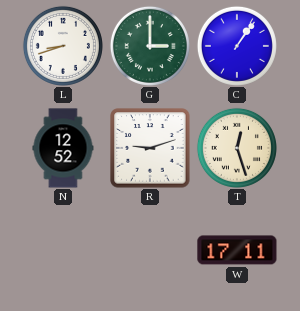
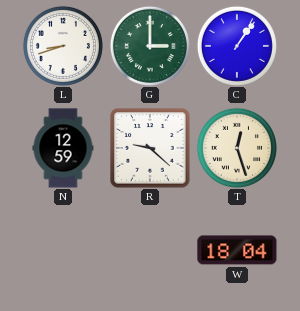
N: 12:52 -> 12:59 (63, 148)
R: 9:12 -> 9:22 (150, 148)
W: 17:11 -> 18:04 (237, 250)
